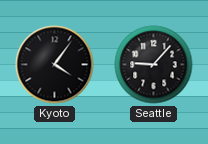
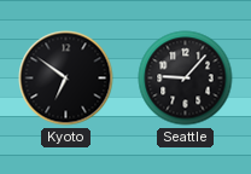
Kyoto: 4:06 -> 6:51 (66, 79)
